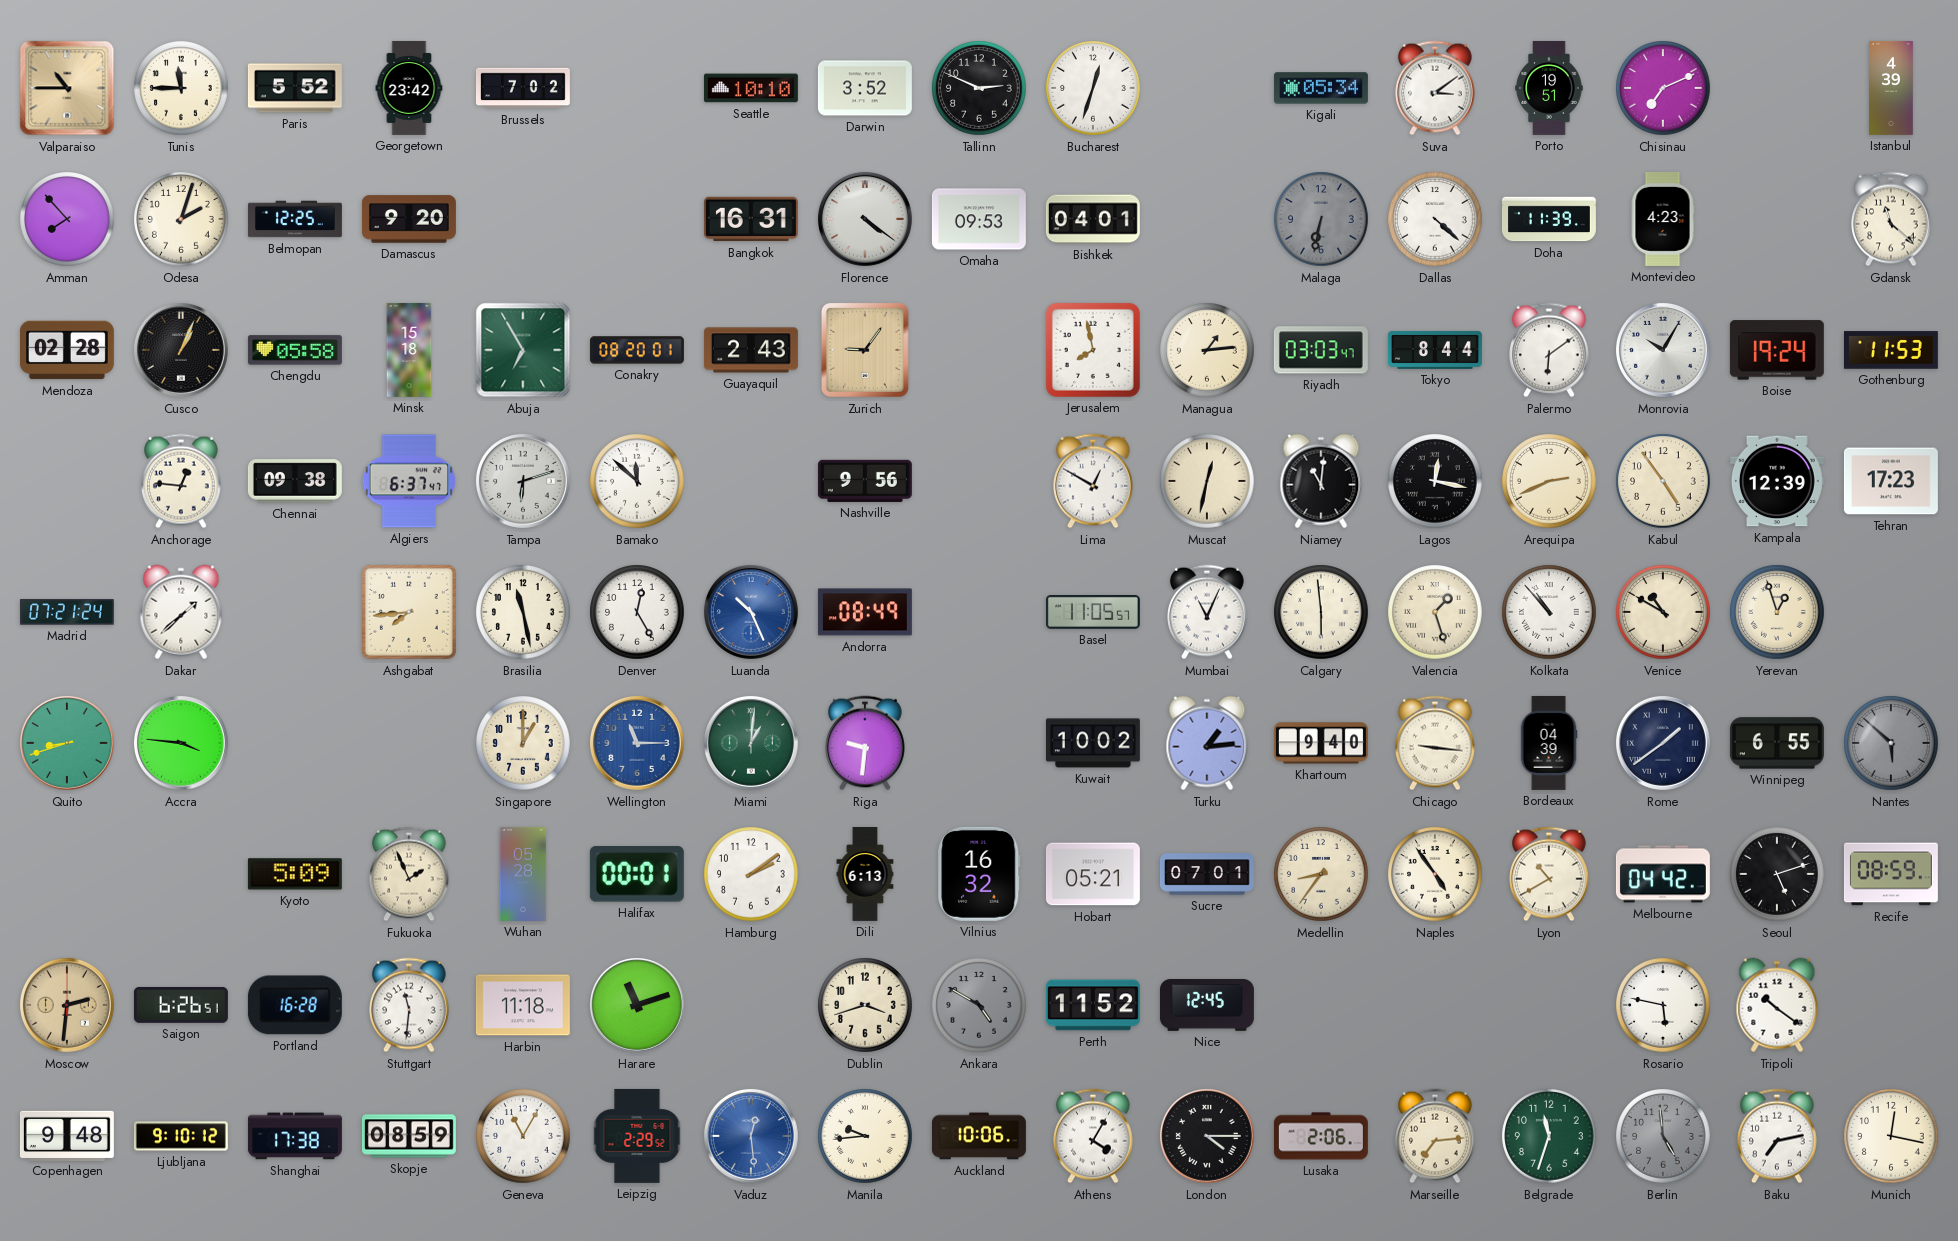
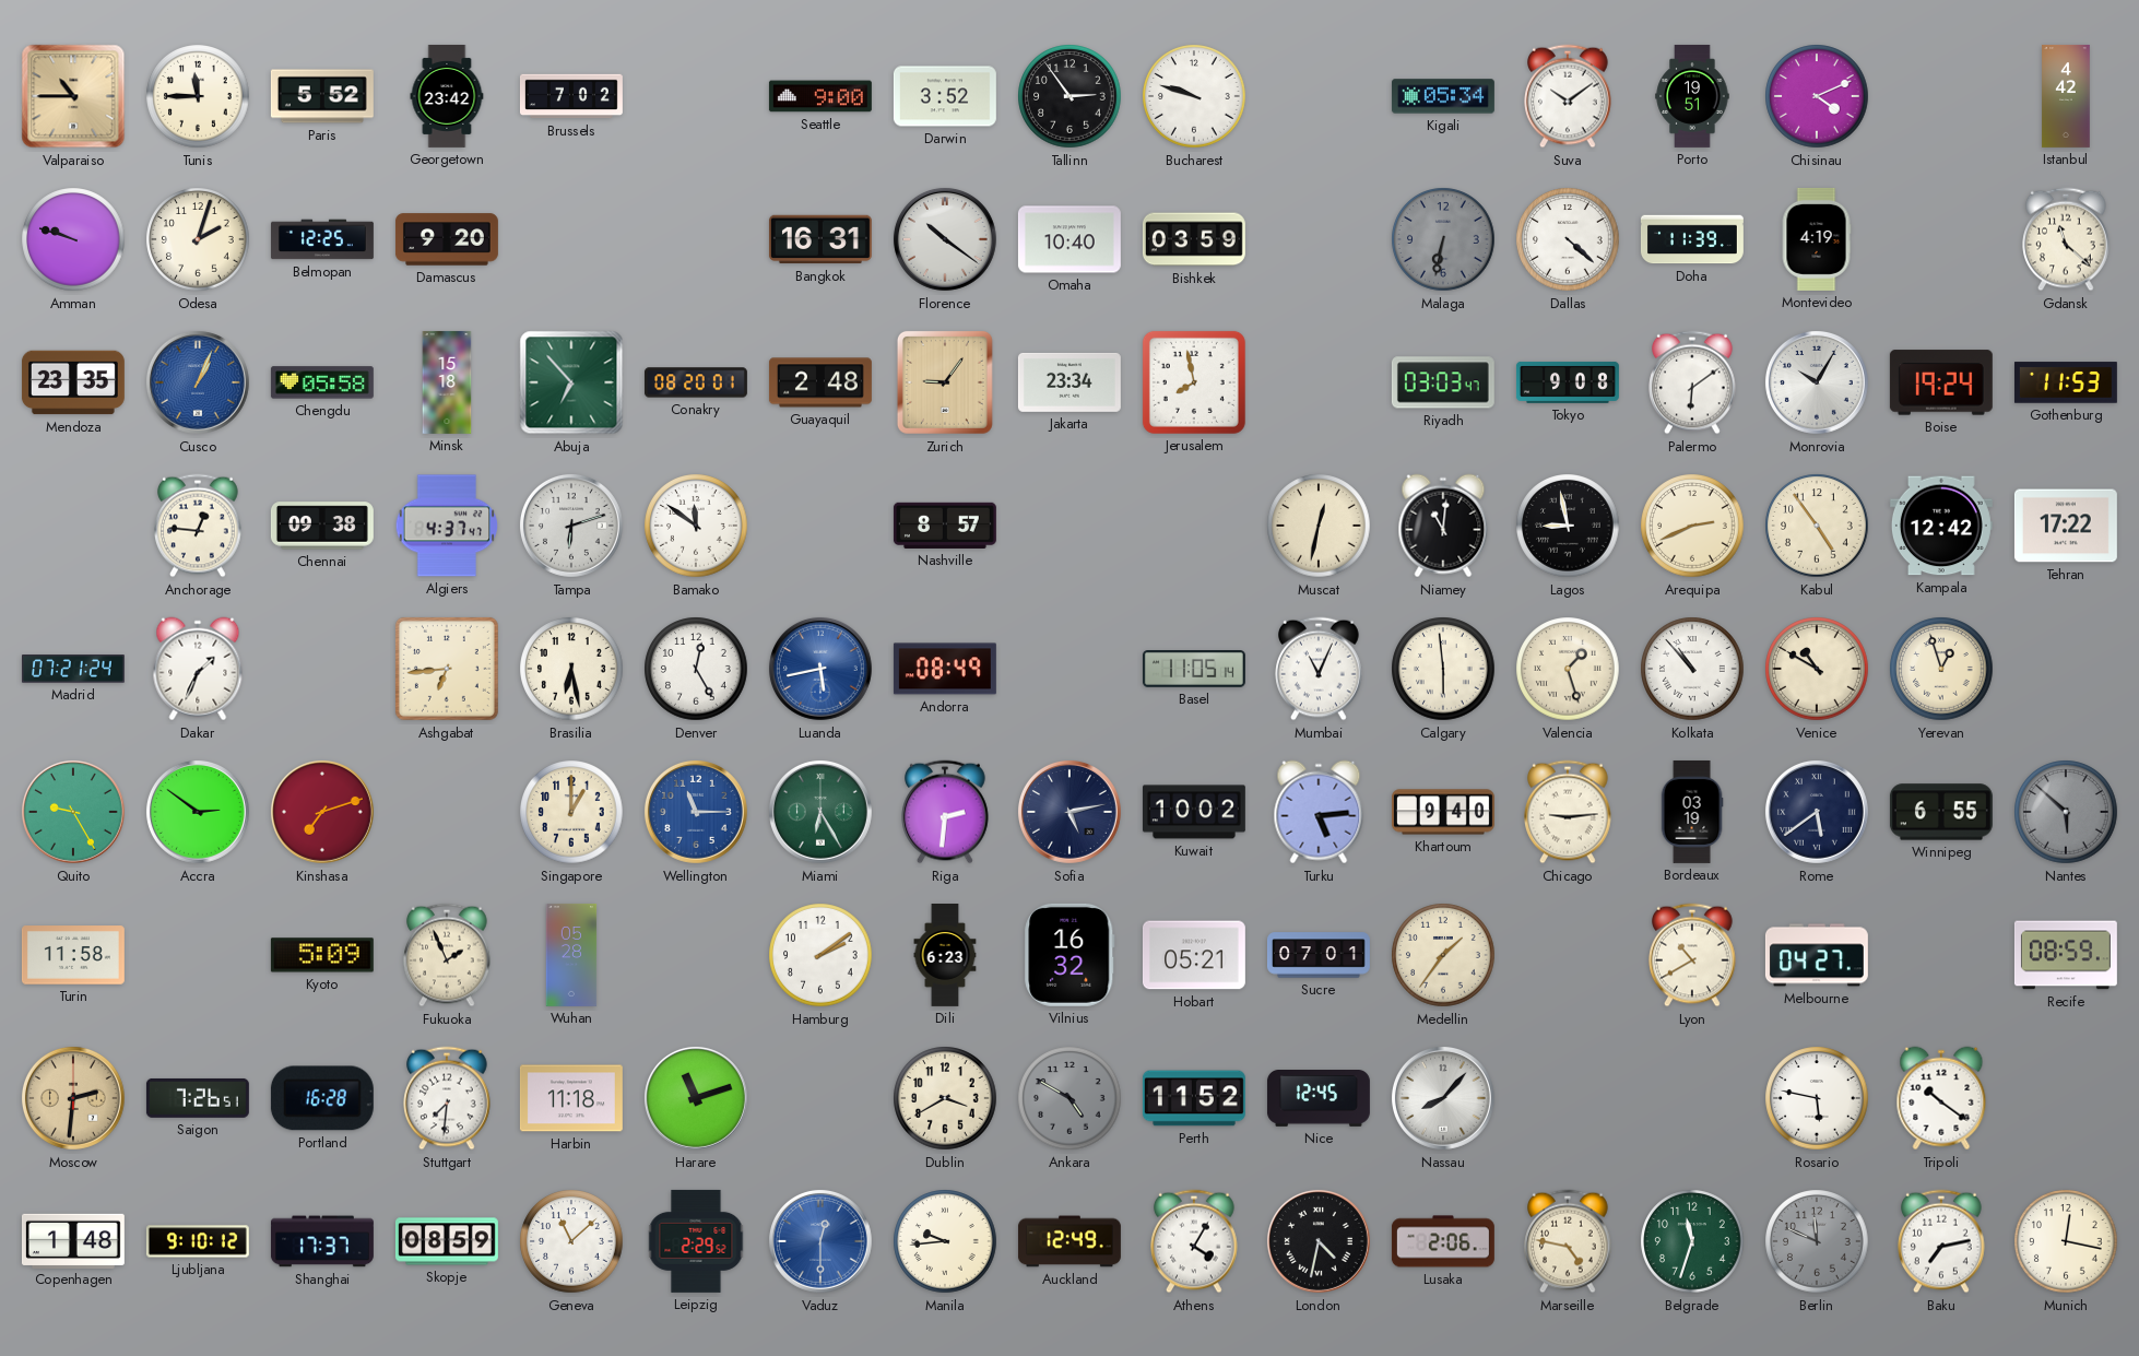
Seattle: 10:10 -> 9:00 (820, 96)
Tallinn: 2:49 -> 2:54 (1069, 96)
Bucharest: 12:33 -> 9:48 (1194, 96)
Suva: 3:09 -> 10:09 (1568, 96)
Chisinau: 7:11 -> 4:11 (1817, 96)
Istanbul: 4:39 -> 4:42 (2066, 96)
Amman: 7:53 -> 9:48 (73, 239)
Florence: 4:21 -> 10:21 (945, 239)
Omaha: 09:53 -> 10:40 (1069, 239)
Bishkek: 04:01 -> 03:59 (1194, 239)
Montevideo: 4:23 -> 4:19 (1817, 239)
Mendoza: 02:28 -> 23:35 (73, 382)
Cusco dial: black -> blue (198, 382)
Abuja: 6:55 -> 6:53 (571, 382)
Guayaquil: 2:43 -> 2:48 (820, 382)
Jakarta: none -> 23:34 (1069, 382)
Managua: 1:14 -> none (1207, 350)
Tokyo: 8:44 -> 9:08 (1568, 382)
Algiers: 6:37 -> 4:37 (447, 526)
Bamako: 11:52 -> 11:51 (696, 526)
Nashville: 9:56 -> 8:57 (945, 526)
Lima: 12:50 -> none (1093, 481)
Lagos: 12:17 -> 8:58 (1568, 526)
Kampala: 12:39 -> 12:42 (1941, 526)
Tehran: 17:23 -> 17:22 (2066, 526)
Dakar: 1:38 -> 1:34 (198, 669)
Ashgabat: 7:44 -> 6:44 (447, 669)
Brasilia: 11:28 -> 6:28 (571, 669)
Luanda: 10:26 -> 5:43 (820, 669)
Basel: 11:05:57 -> 11:05:14 (1194, 670)
Quito: 8:42 -> 9:25 (73, 812)
Accra: 3:46 -> 2:51 (198, 812)
Kinshasa: none -> 7:12 (322, 812)
Miami: 1:01 -> 6:25 (820, 812)
Riga: 9:31 -> 2:31 (945, 812)
Sofia: none -> 5:13 (1069, 812)
Turku: 1:14 -> 5:14 (1319, 812)
Chicago: 9:16 -> 9:14 (1568, 812)
Bordeaux: 04:39 -> 03:19 (1692, 812)
Rome: 1:39 -> 5:39 (1817, 812)
Turin: none -> 11:58 (73, 955)
Halifax: 00:01 -> none (637, 874)
Dili: 6:13 -> 6:23 (945, 956)
Medellin: 8:36 -> 1:36 (1443, 955)
Naples: 4:54 -> none (1435, 874)
Melbourne: 04:42 -> 04:27 (1817, 955)
Seoul: 5:12 -> none (1777, 874)
Saigon: 6:26 -> 7:26 (198, 1098)
Stuttgart: 11:31 -> 7:31 (447, 1098)
Dublin: 3:42 -> 3:40 (945, 1098)
Nassau: none -> 8:07 (1443, 1098)
Copenhagen: 9:48 -> 1:48 (73, 1240)
Shanghai: 17:38 -> 17:37 (322, 1241)
Geneva: 11:05 -> 11:08 (571, 1241)
Vaduz: 12:29 -> 12:30 (820, 1241)
Auckland: 10:06 -> 12:49 (1069, 1241)
London: 4:15 -> 4:32 (1319, 1241)
Marseille: 7:14 -> 4:47 (1568, 1241)
Berlin: 4:59 -> 11:49 (1817, 1241)
